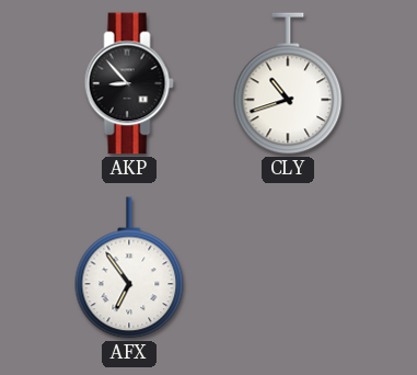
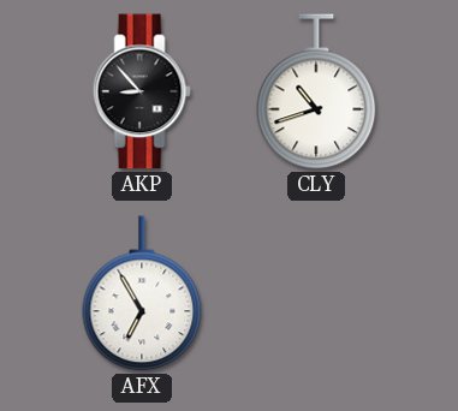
AFX: 6:54 -> 6:55 (142, 293)
